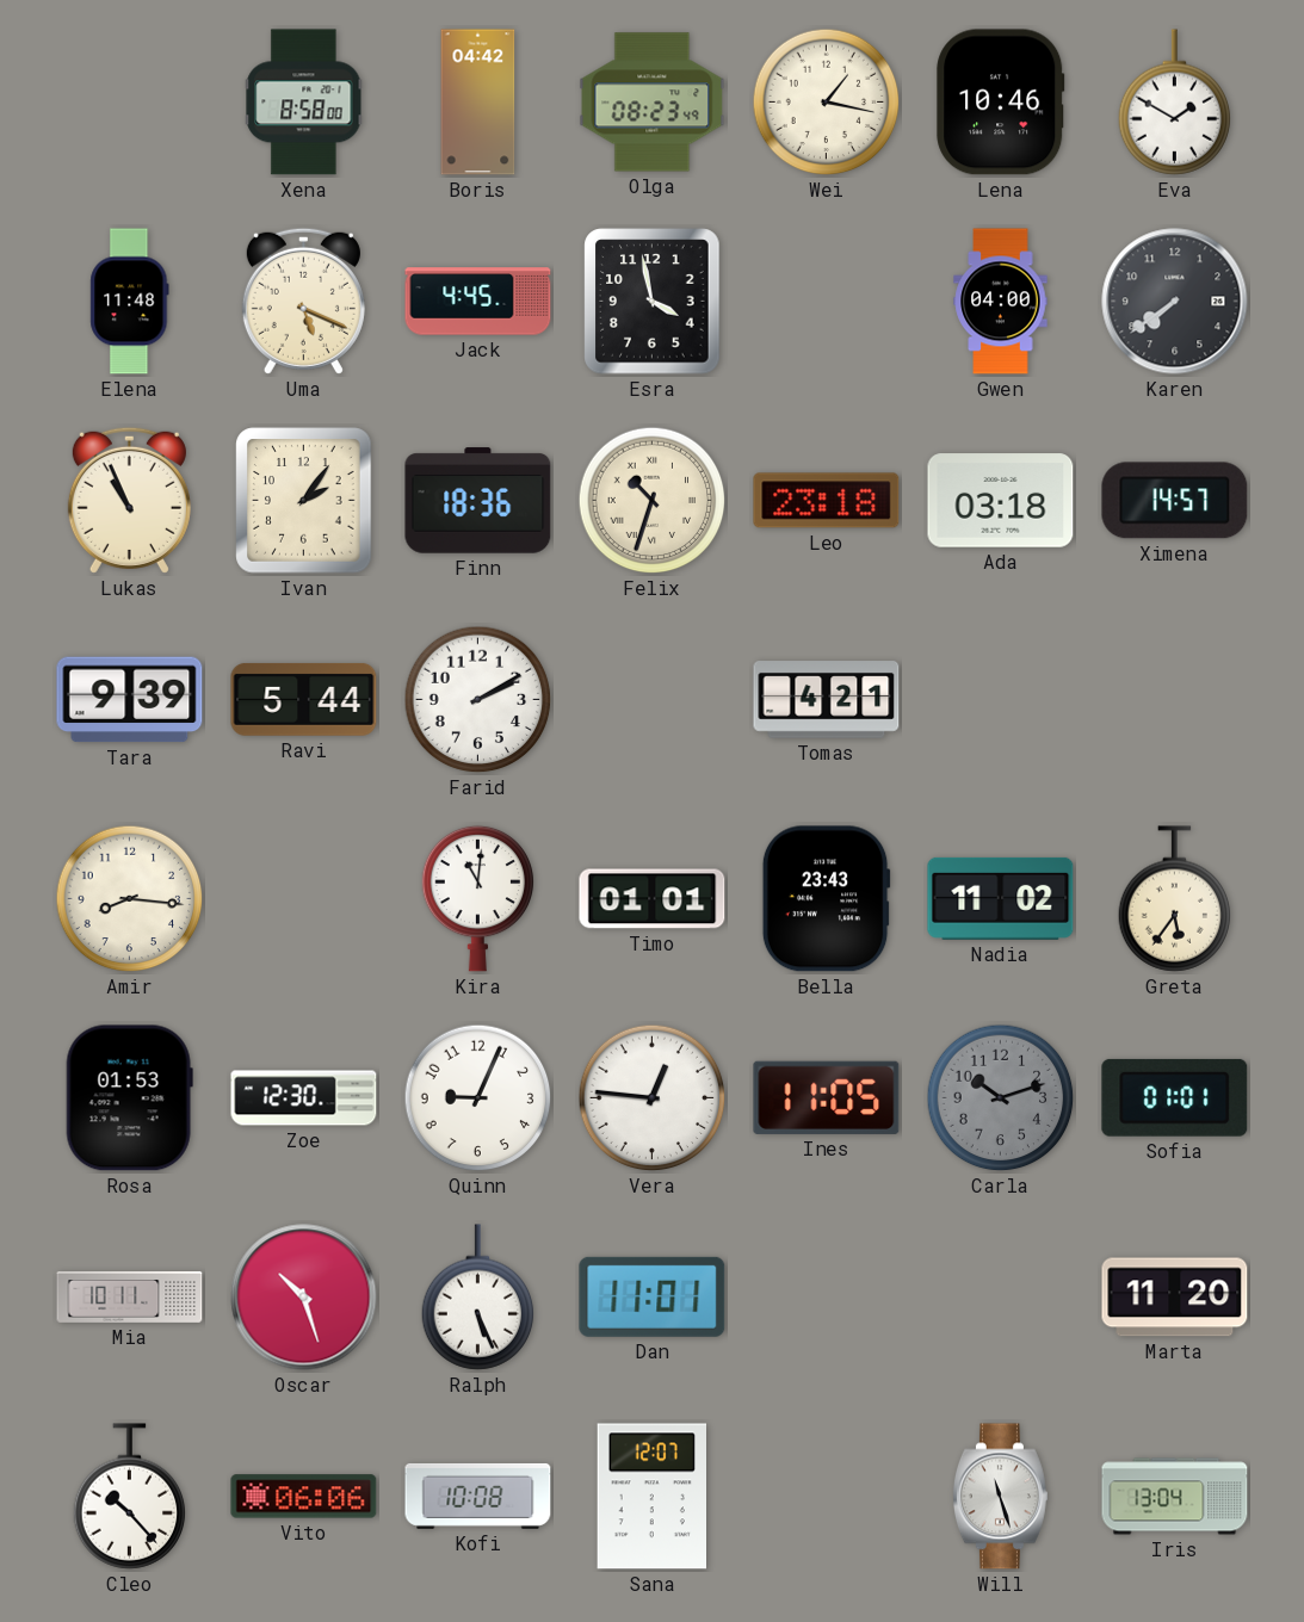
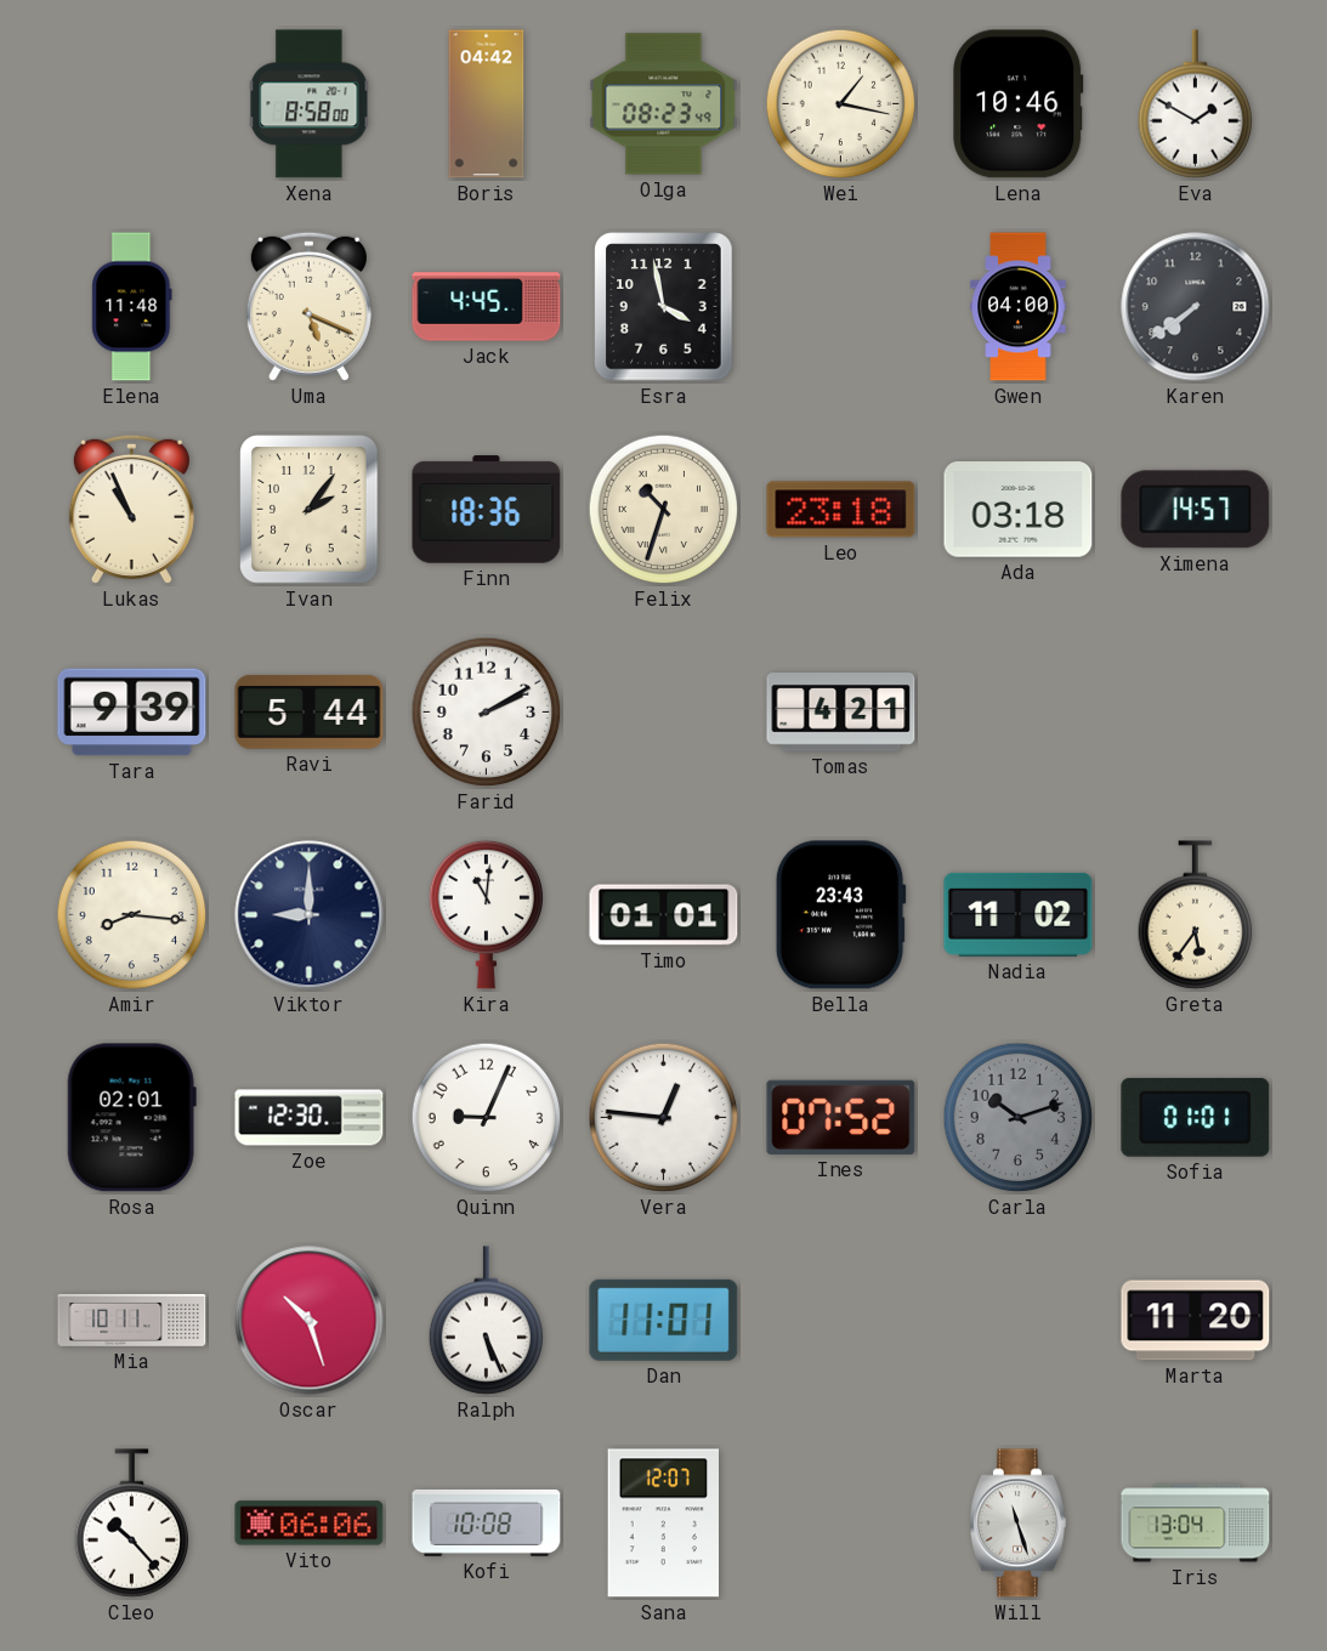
Viktor: none -> 9:00 (310, 915)
Rosa: 01:53 -> 02:01 (131, 1118)
Ines: 11:05 -> 07:52 (841, 1117)
